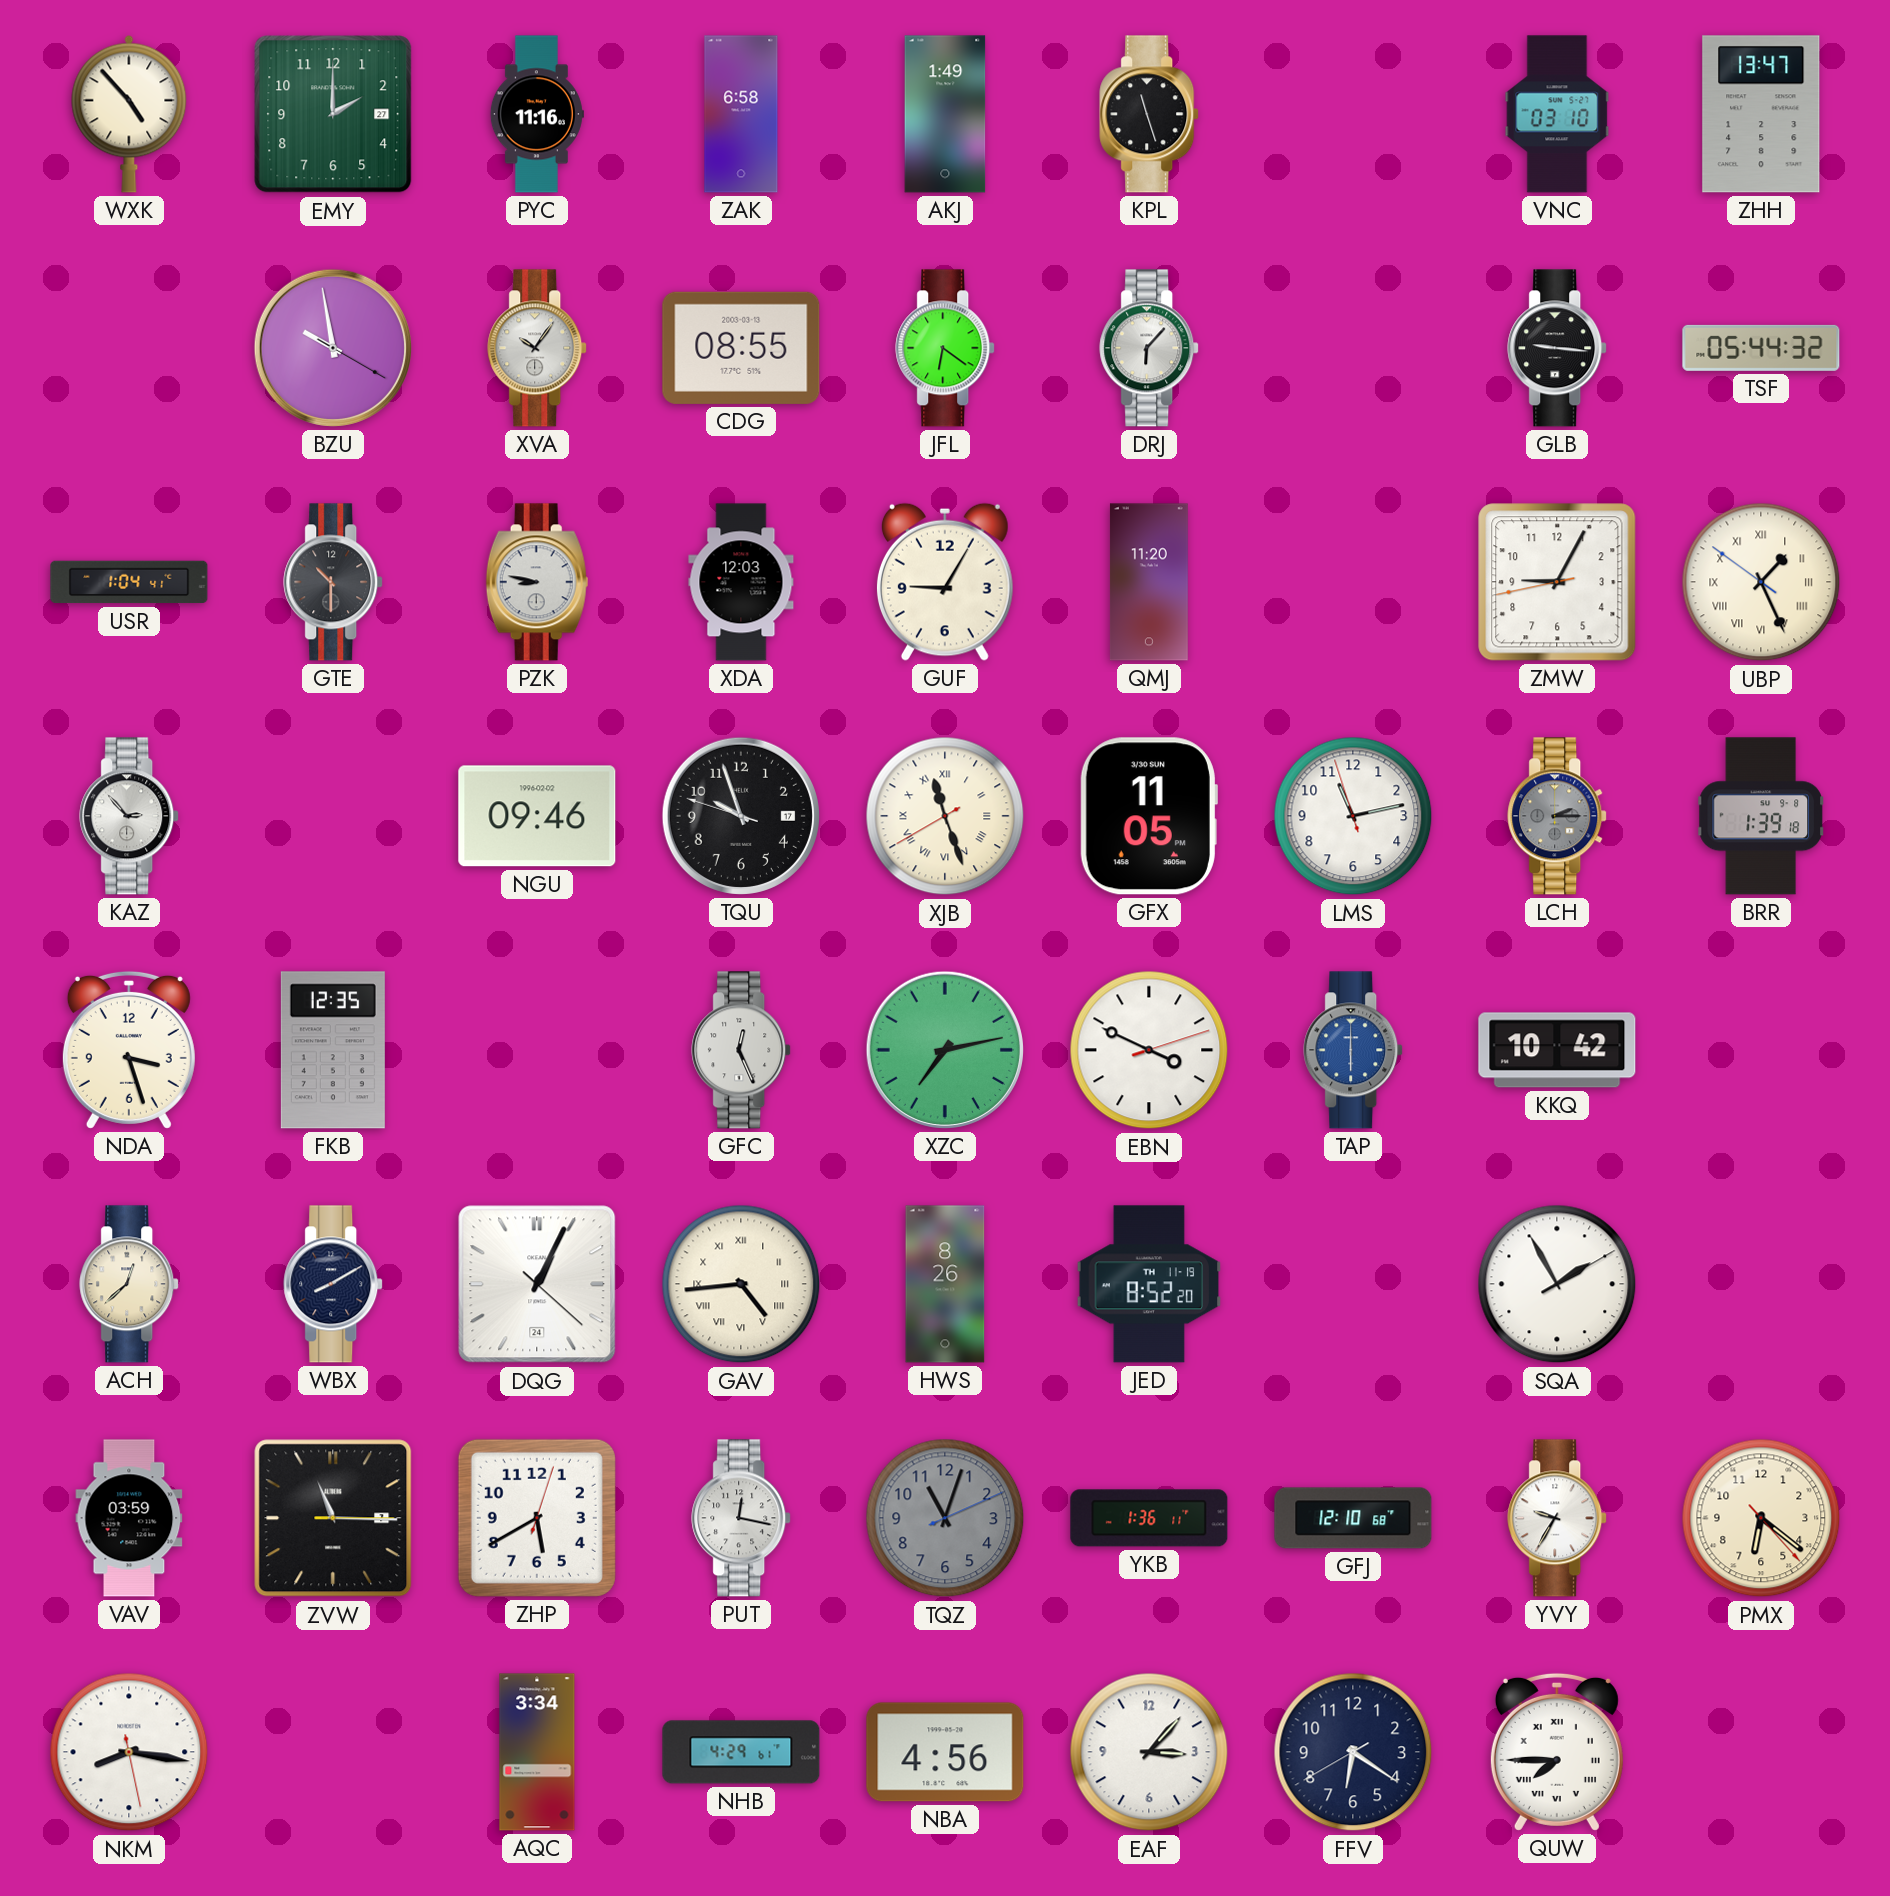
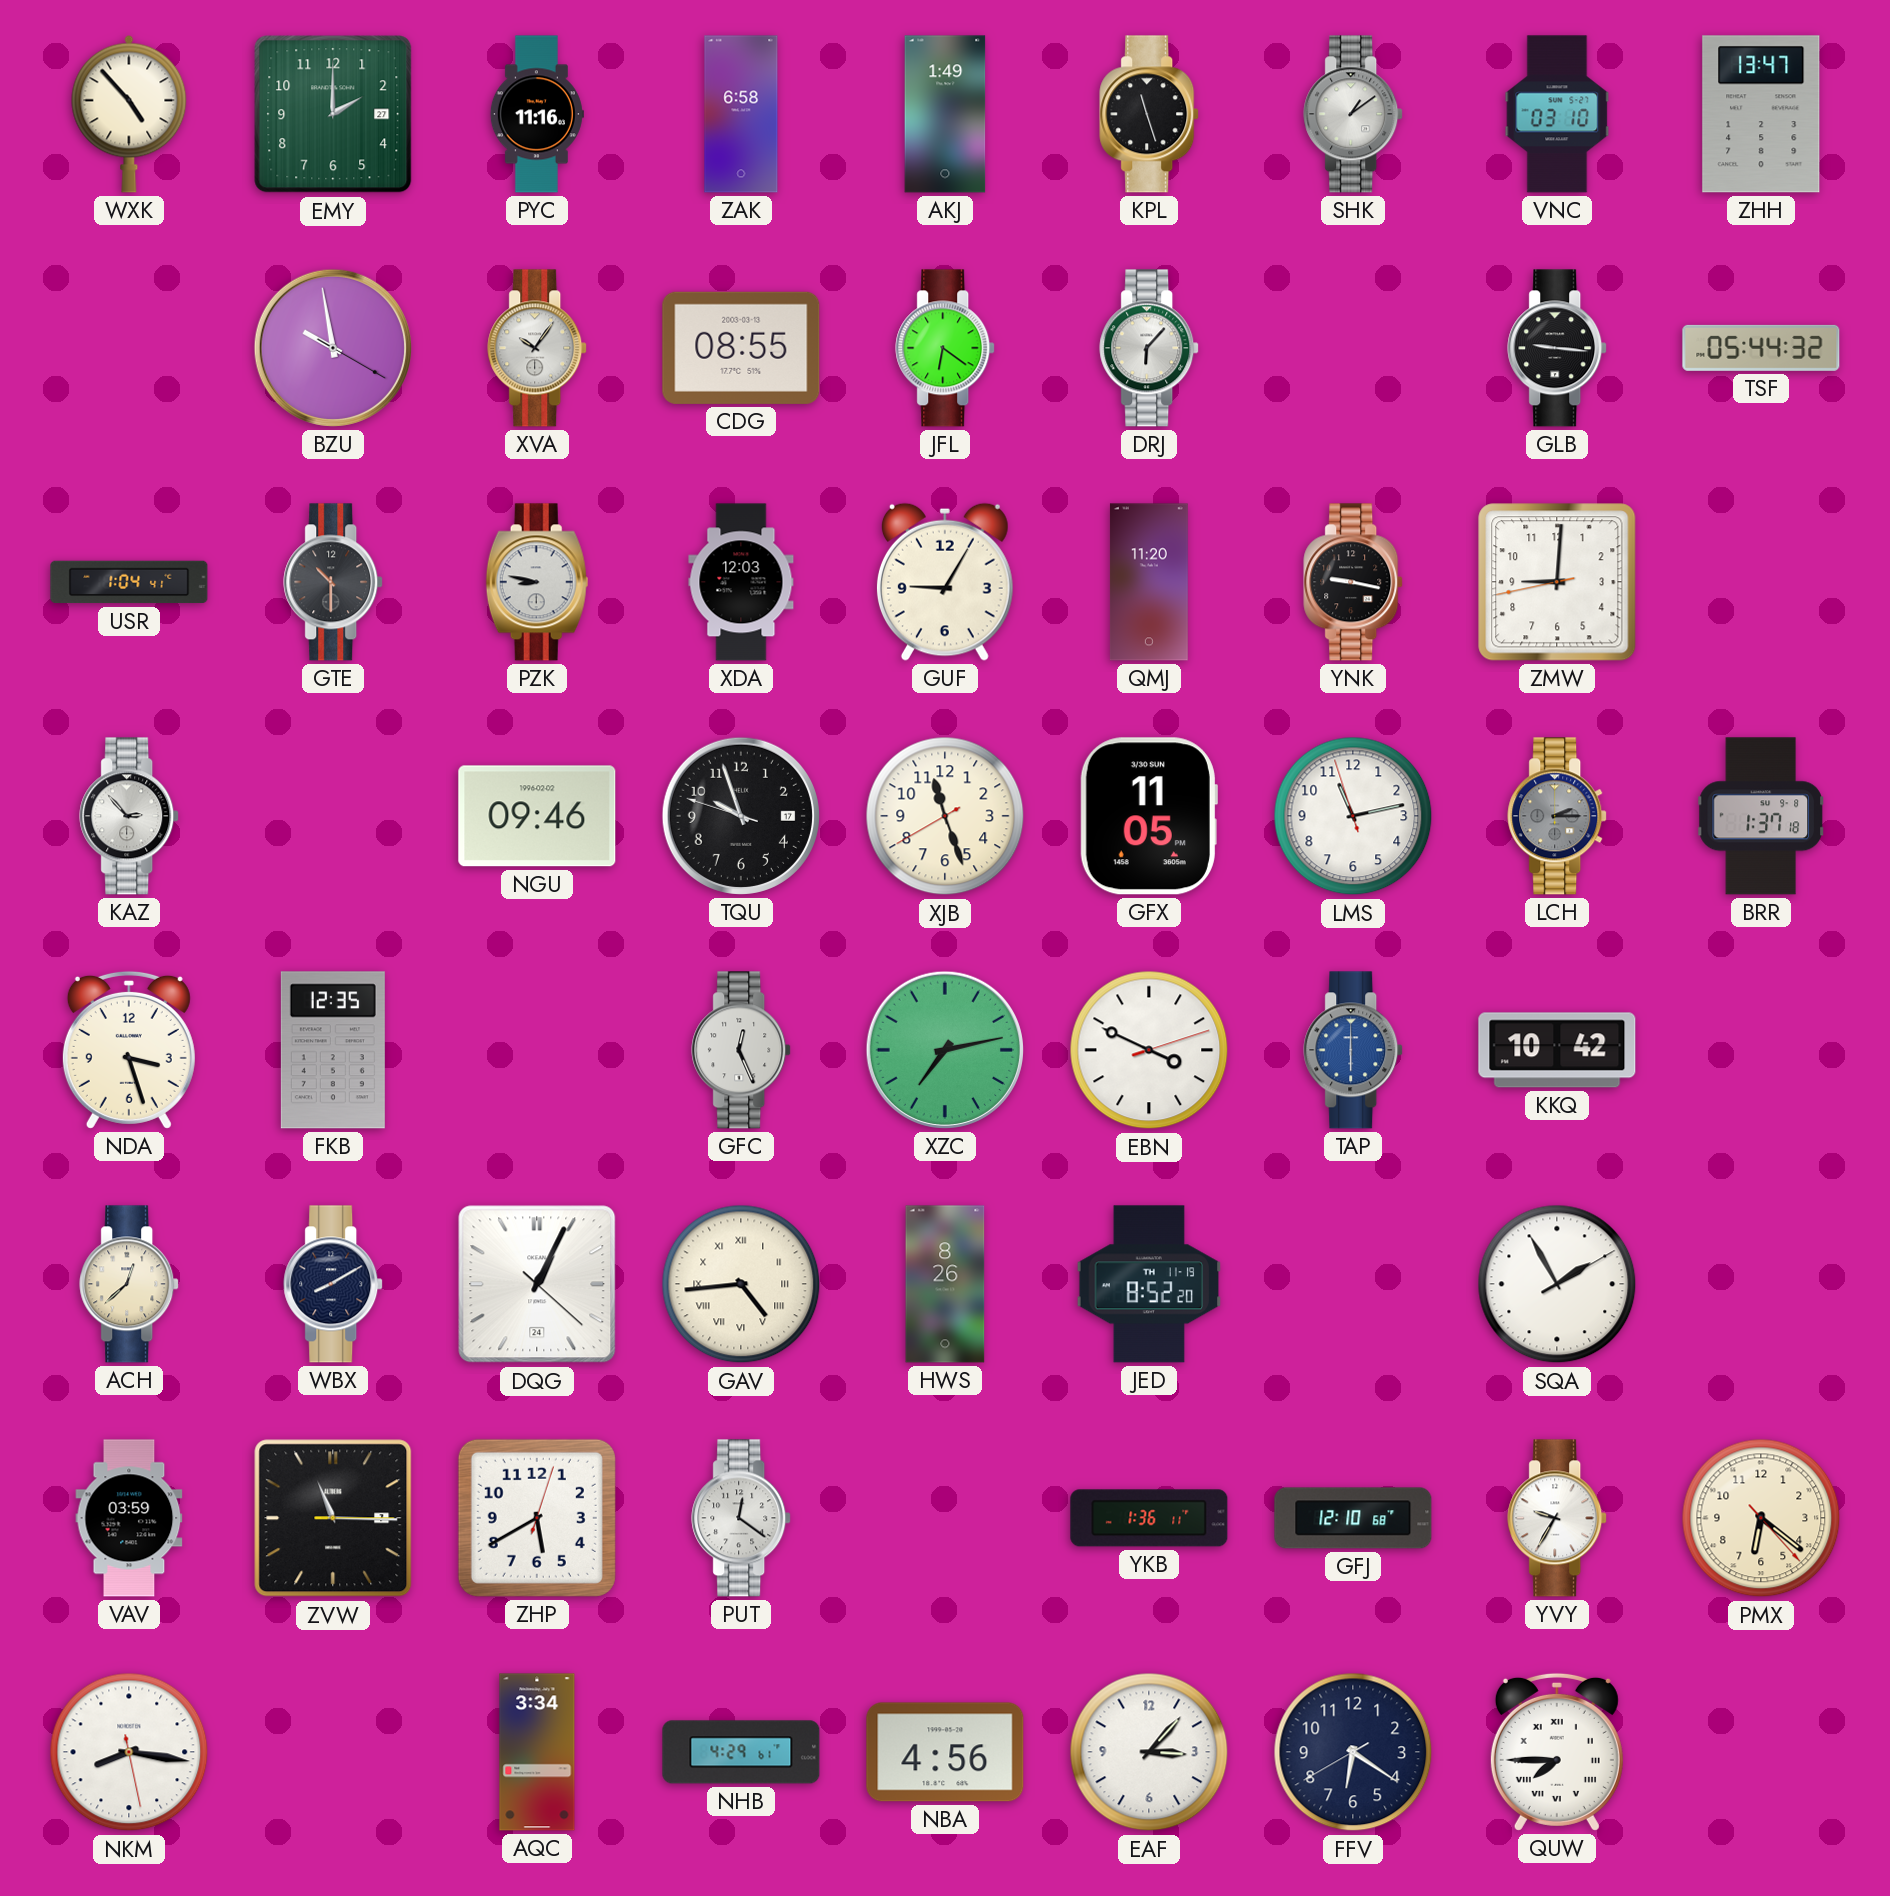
SHK: none -> 1:09 (1354, 114)
YNK: none -> 9:17 (1354, 582)
ZMW: 9:04 -> 9:00 (1557, 582)
UBP: 1:25 -> none (1761, 582)
XJB numerals: Roman -> Arabic (945, 816)
BRR: 1:39 -> 1:37 (1761, 816)
PUT: 12:17 -> 12:21 (742, 1518)
TQZ: 11:03 -> none (945, 1518)
